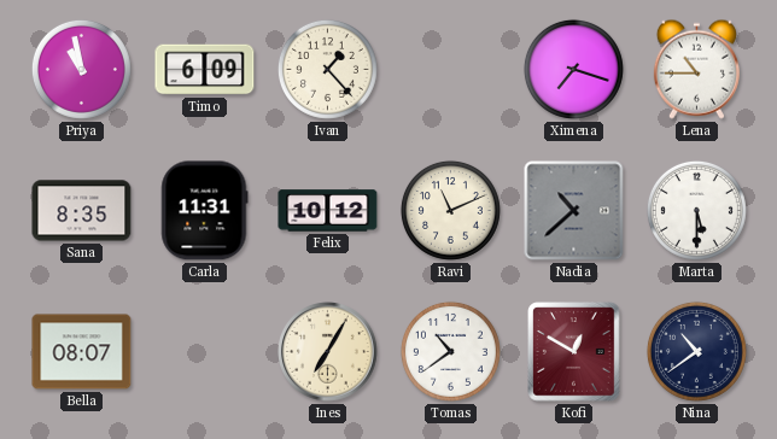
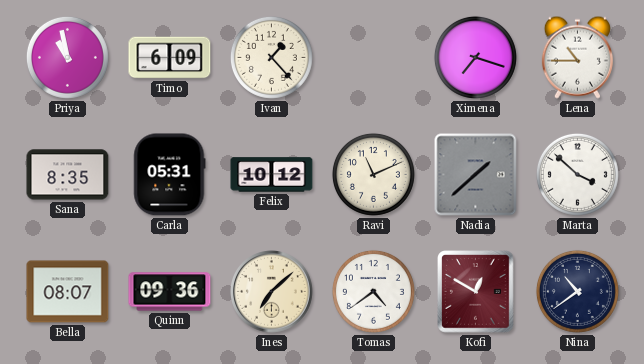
Carla: 11:31 -> 05:31 (170, 175)
Nadia: 10:38 -> 1:38 (476, 175)
Marta: 5:30 -> 3:52 (577, 174)
Quinn: none -> 09:36 (170, 292)
Ines: 7:05 -> 7:08 (272, 292)
Tomas: 10:39 -> 4:39 (373, 291)
